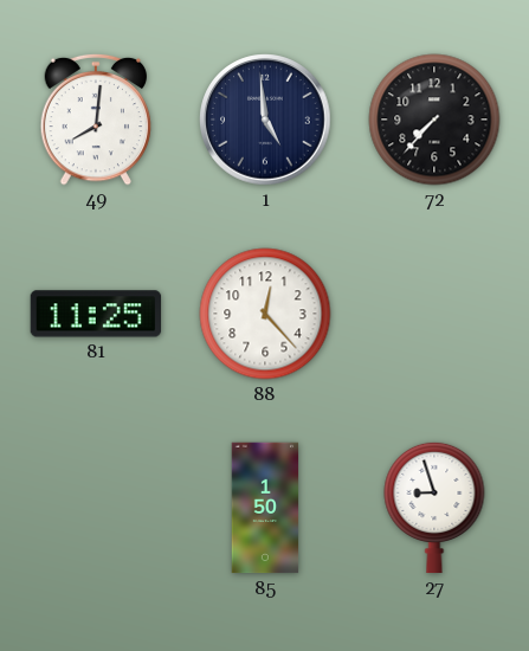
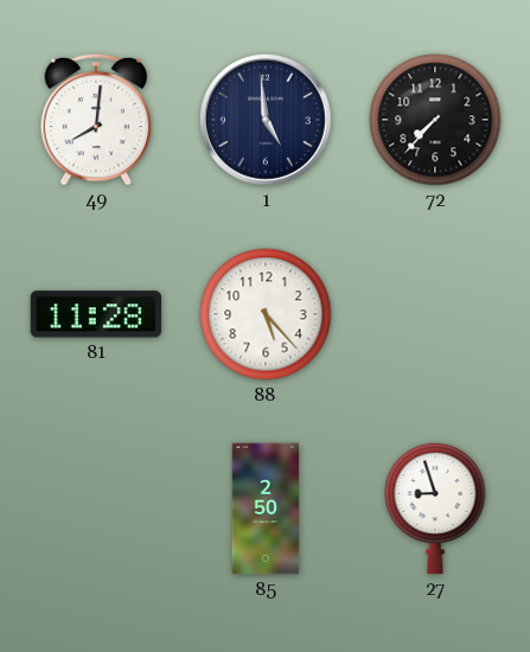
81: 11:25 -> 11:28 (96, 314)
88: 12:23 -> 5:23 (266, 314)
85: 1:50 -> 2:50 (266, 509)
